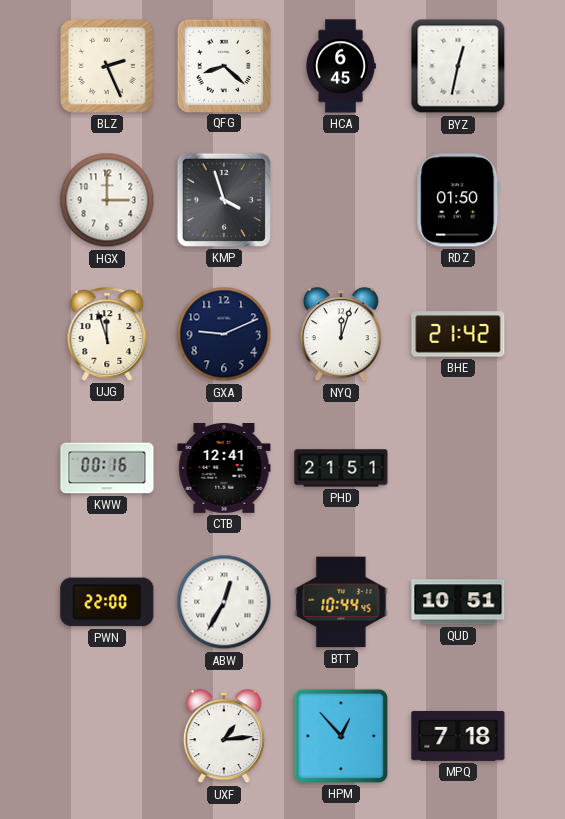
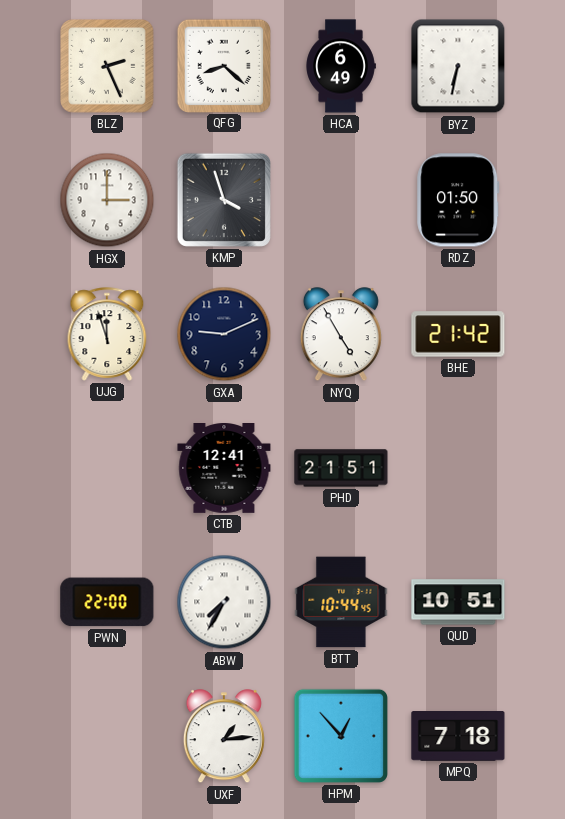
HCA: 6:45 -> 6:49 (341, 66)
BYZ: 12:32 -> 6:32 (458, 66)
NYQ: 12:03 -> 4:55 (341, 335)
KWW: 00:16 -> none (107, 468)
ABW: 12:35 -> 7:35 (224, 602)
